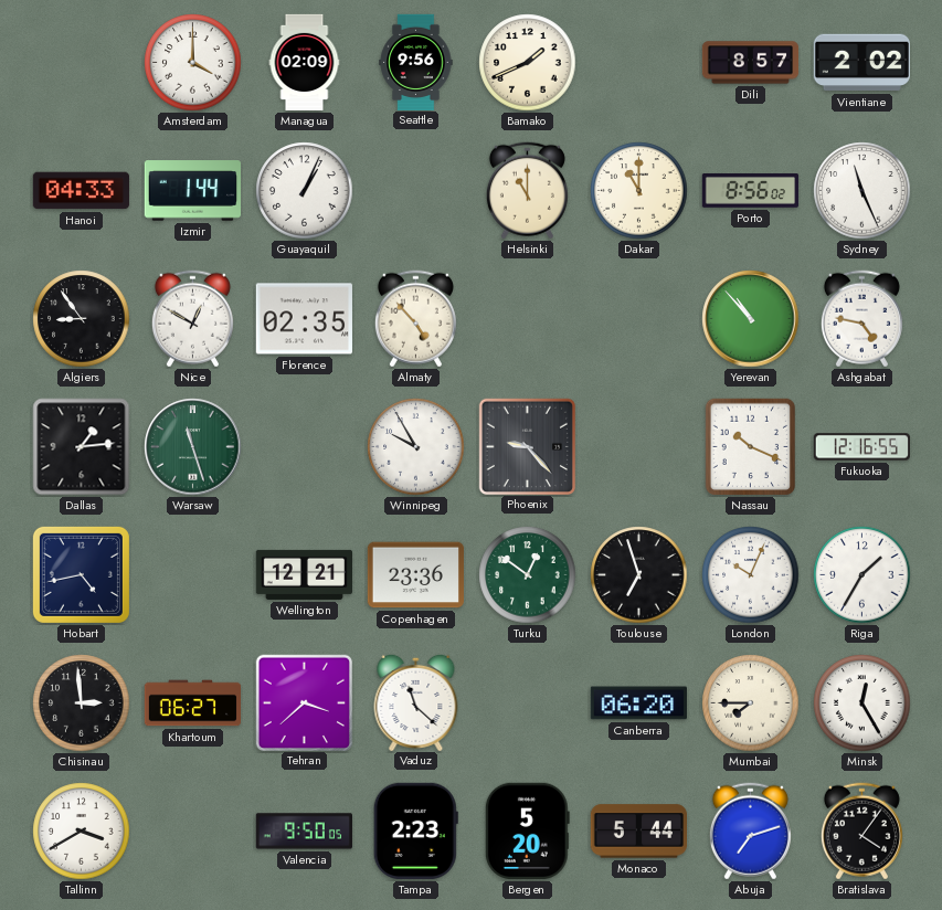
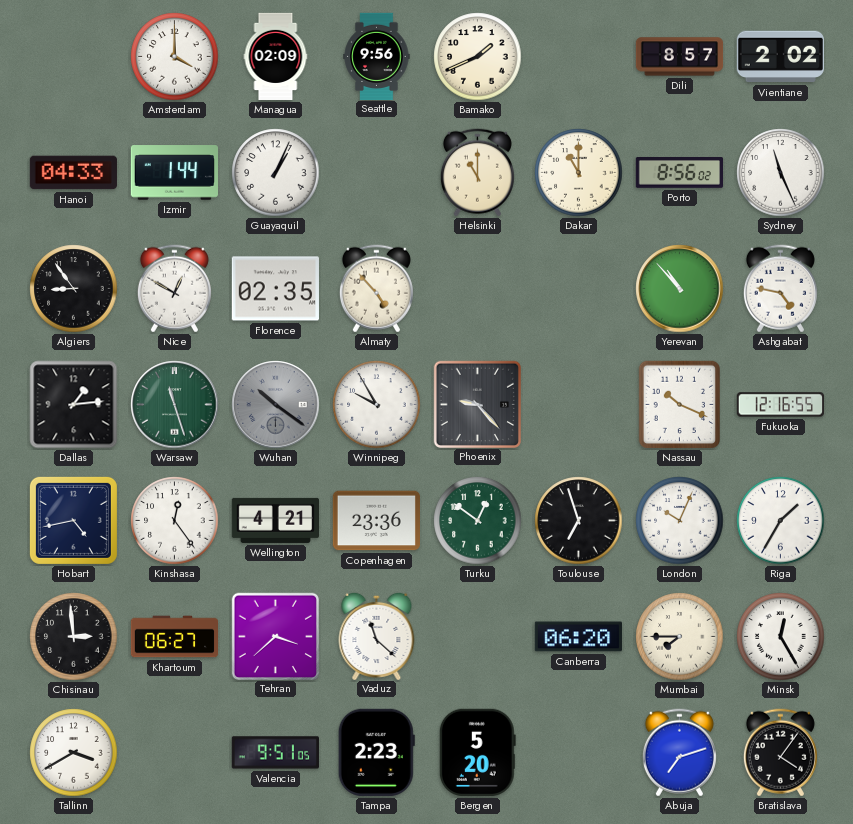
Wuhan: none -> 10:21 (276, 405)
Kinshasa: none -> 12:24 (175, 521)
Wellington: 12:21 -> 4:21 (275, 520)
Valencia: 9:50 -> 9:51 (275, 753)
Monaco: 5:44 -> none (638, 832)
